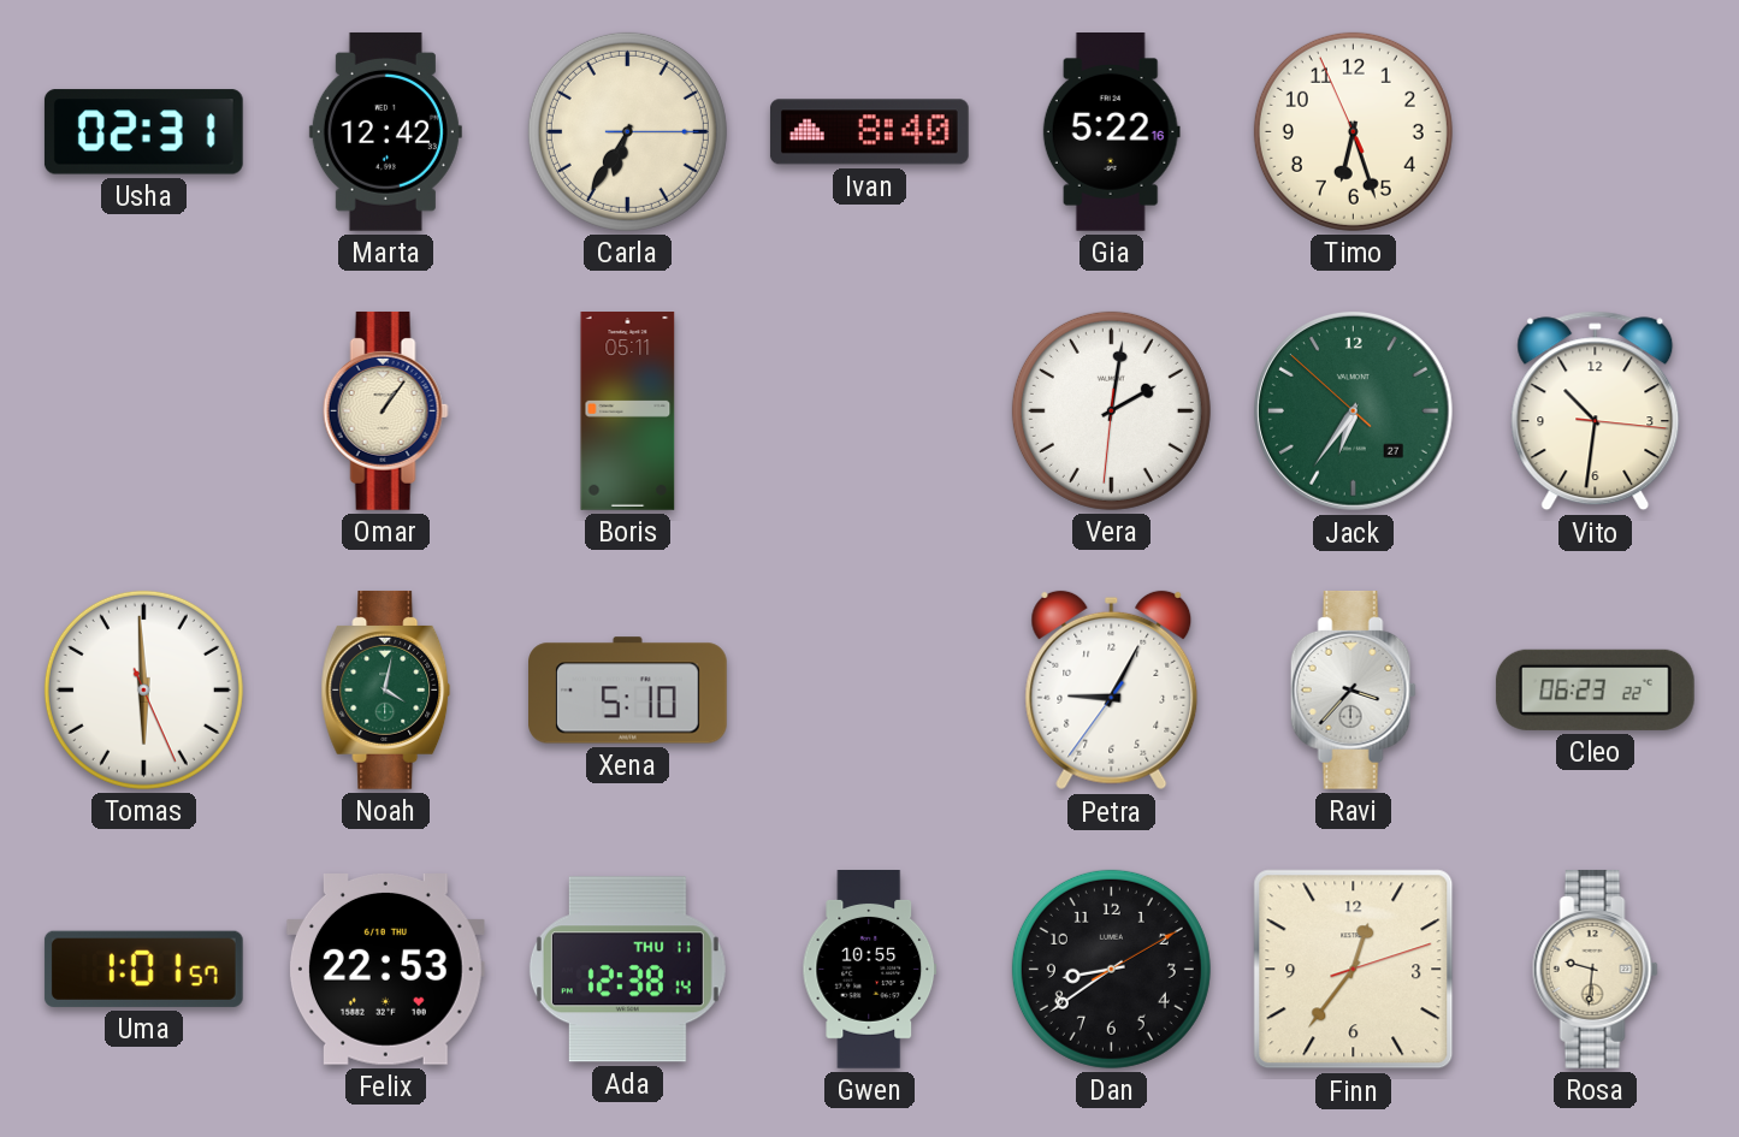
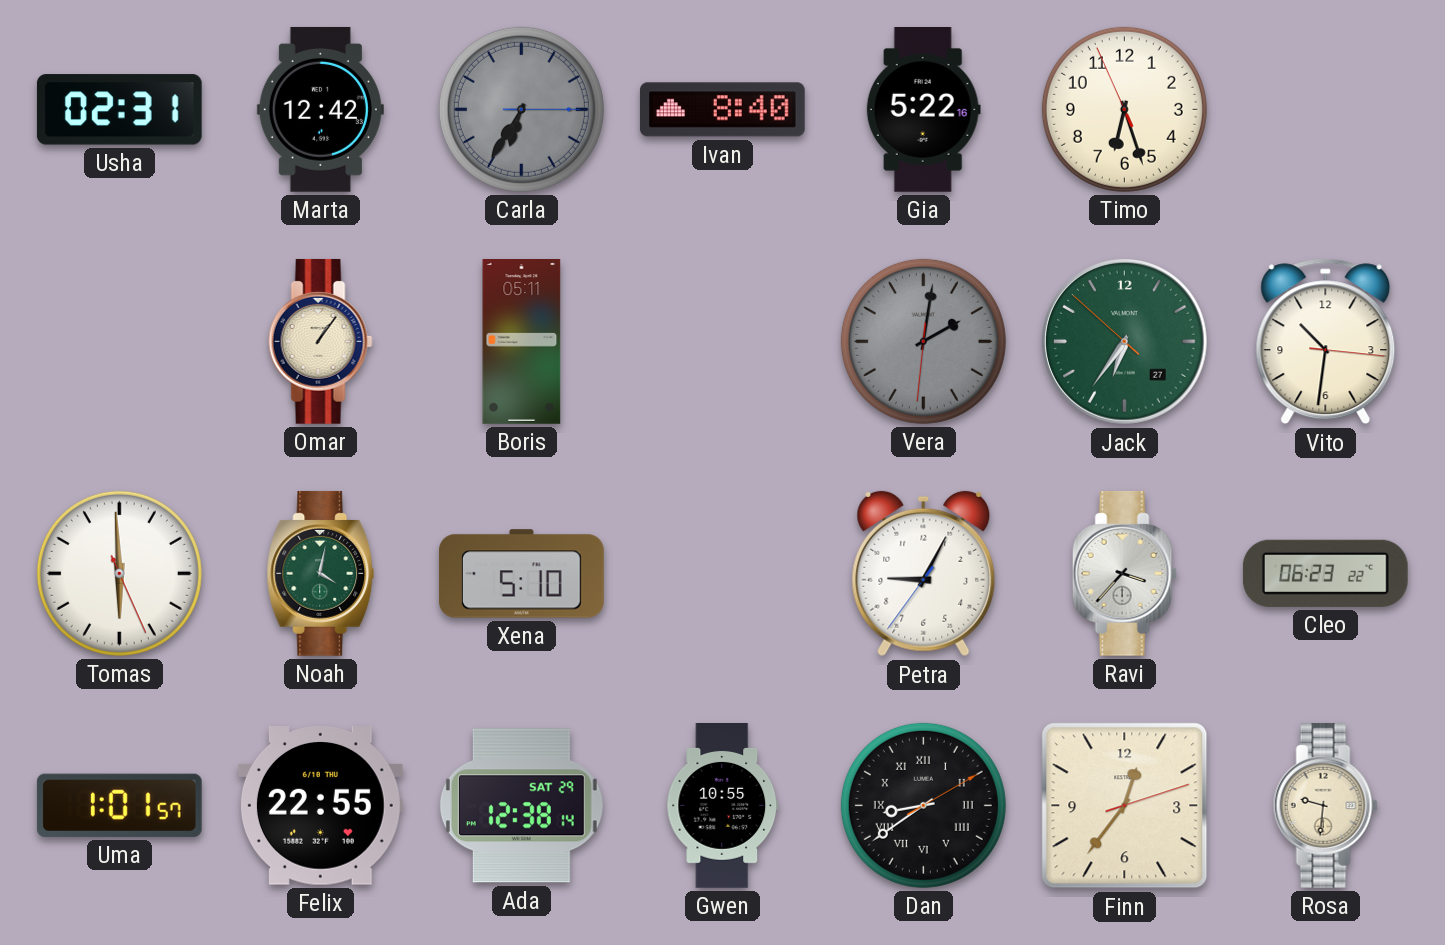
Carla dial: cream -> grey (521, 109)
Vera dial: white -> grey (923, 341)
Felix: 22:53 -> 22:55 (320, 806)
Ada date: THU 11 -> SAT 29 (521, 806)
Dan numerals: Arabic -> Roman (923, 805)
